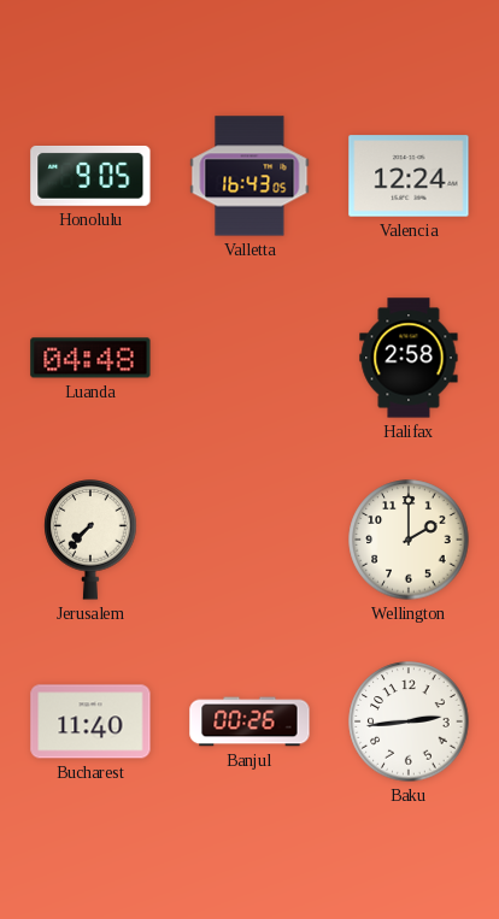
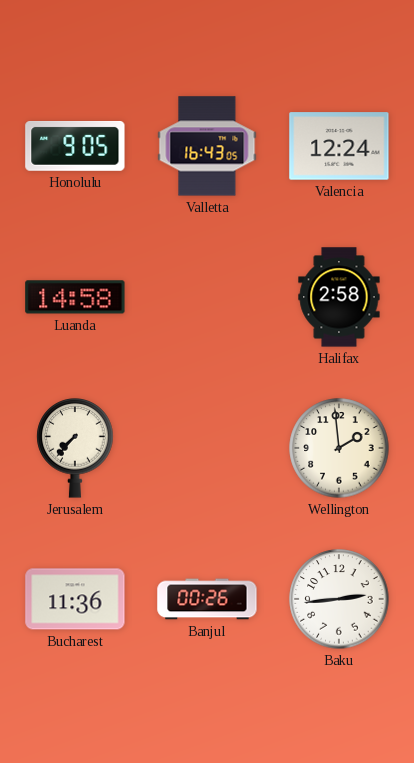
Luanda: 04:48 -> 14:58 (75, 297)
Wellington: 2:00 -> 1:59 (339, 448)
Bucharest: 11:40 -> 11:36 (75, 599)
